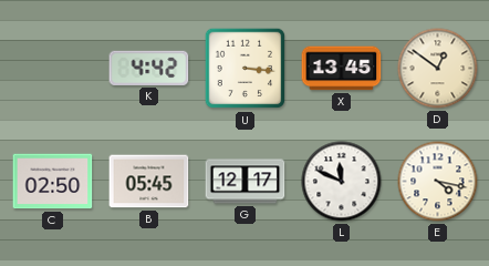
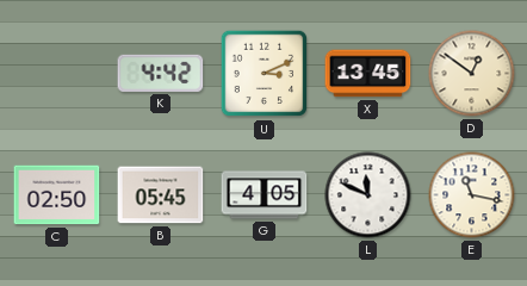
U: 3:16 -> 3:11 (265, 74)
G: 12:17 -> 4:05 (265, 195)
E: 4:17 -> 11:17 (472, 195)
